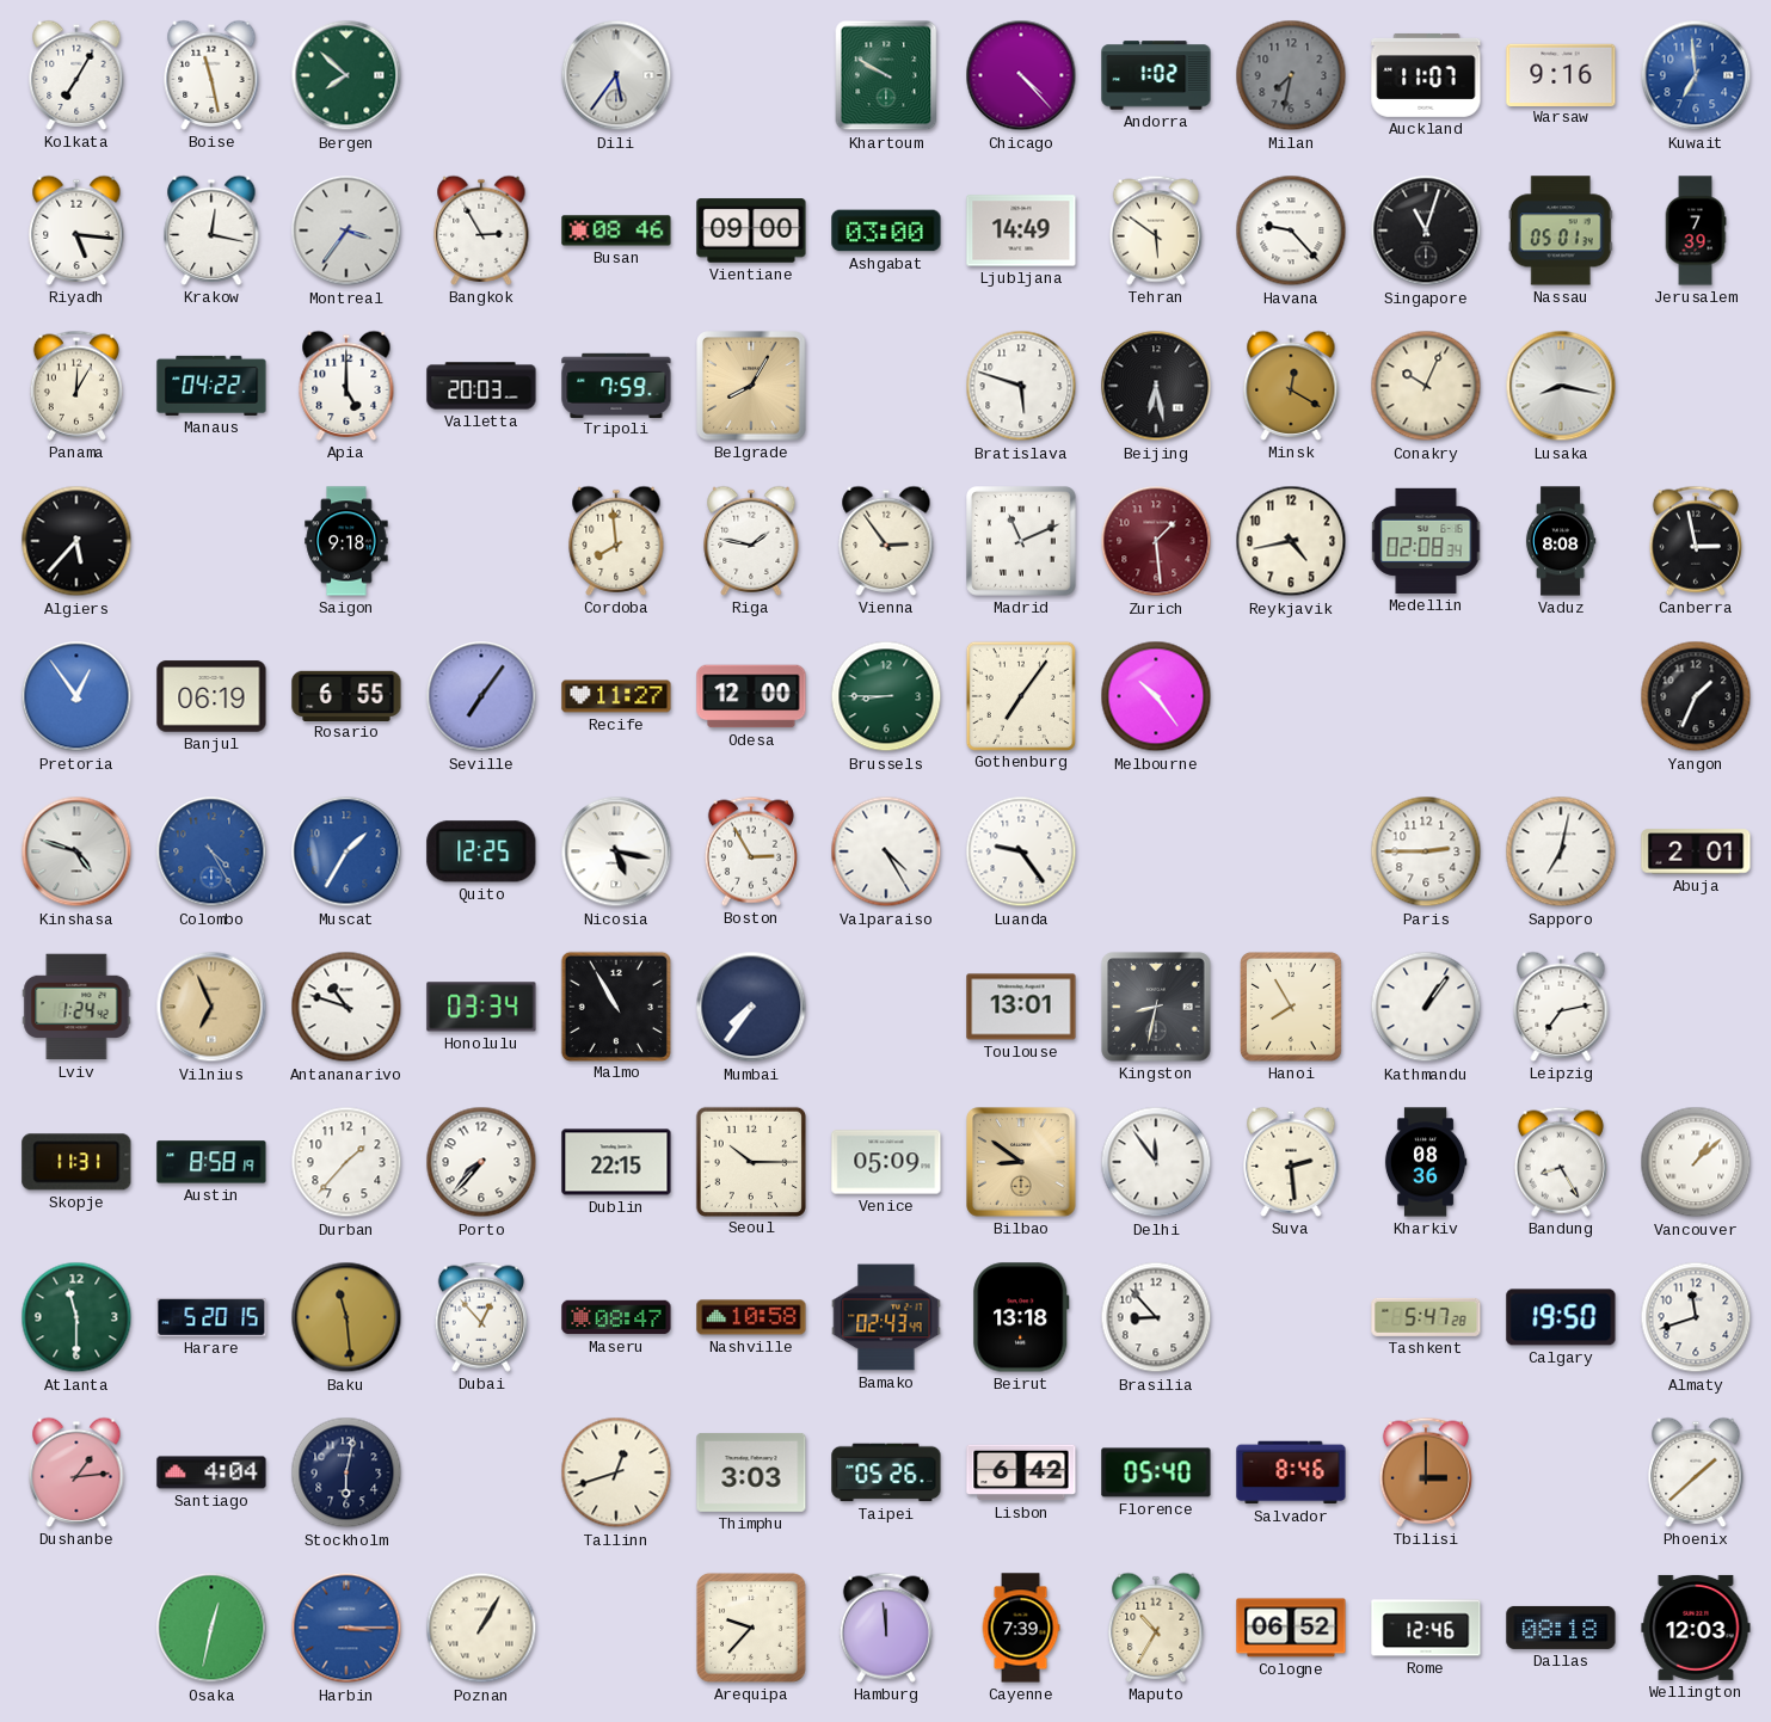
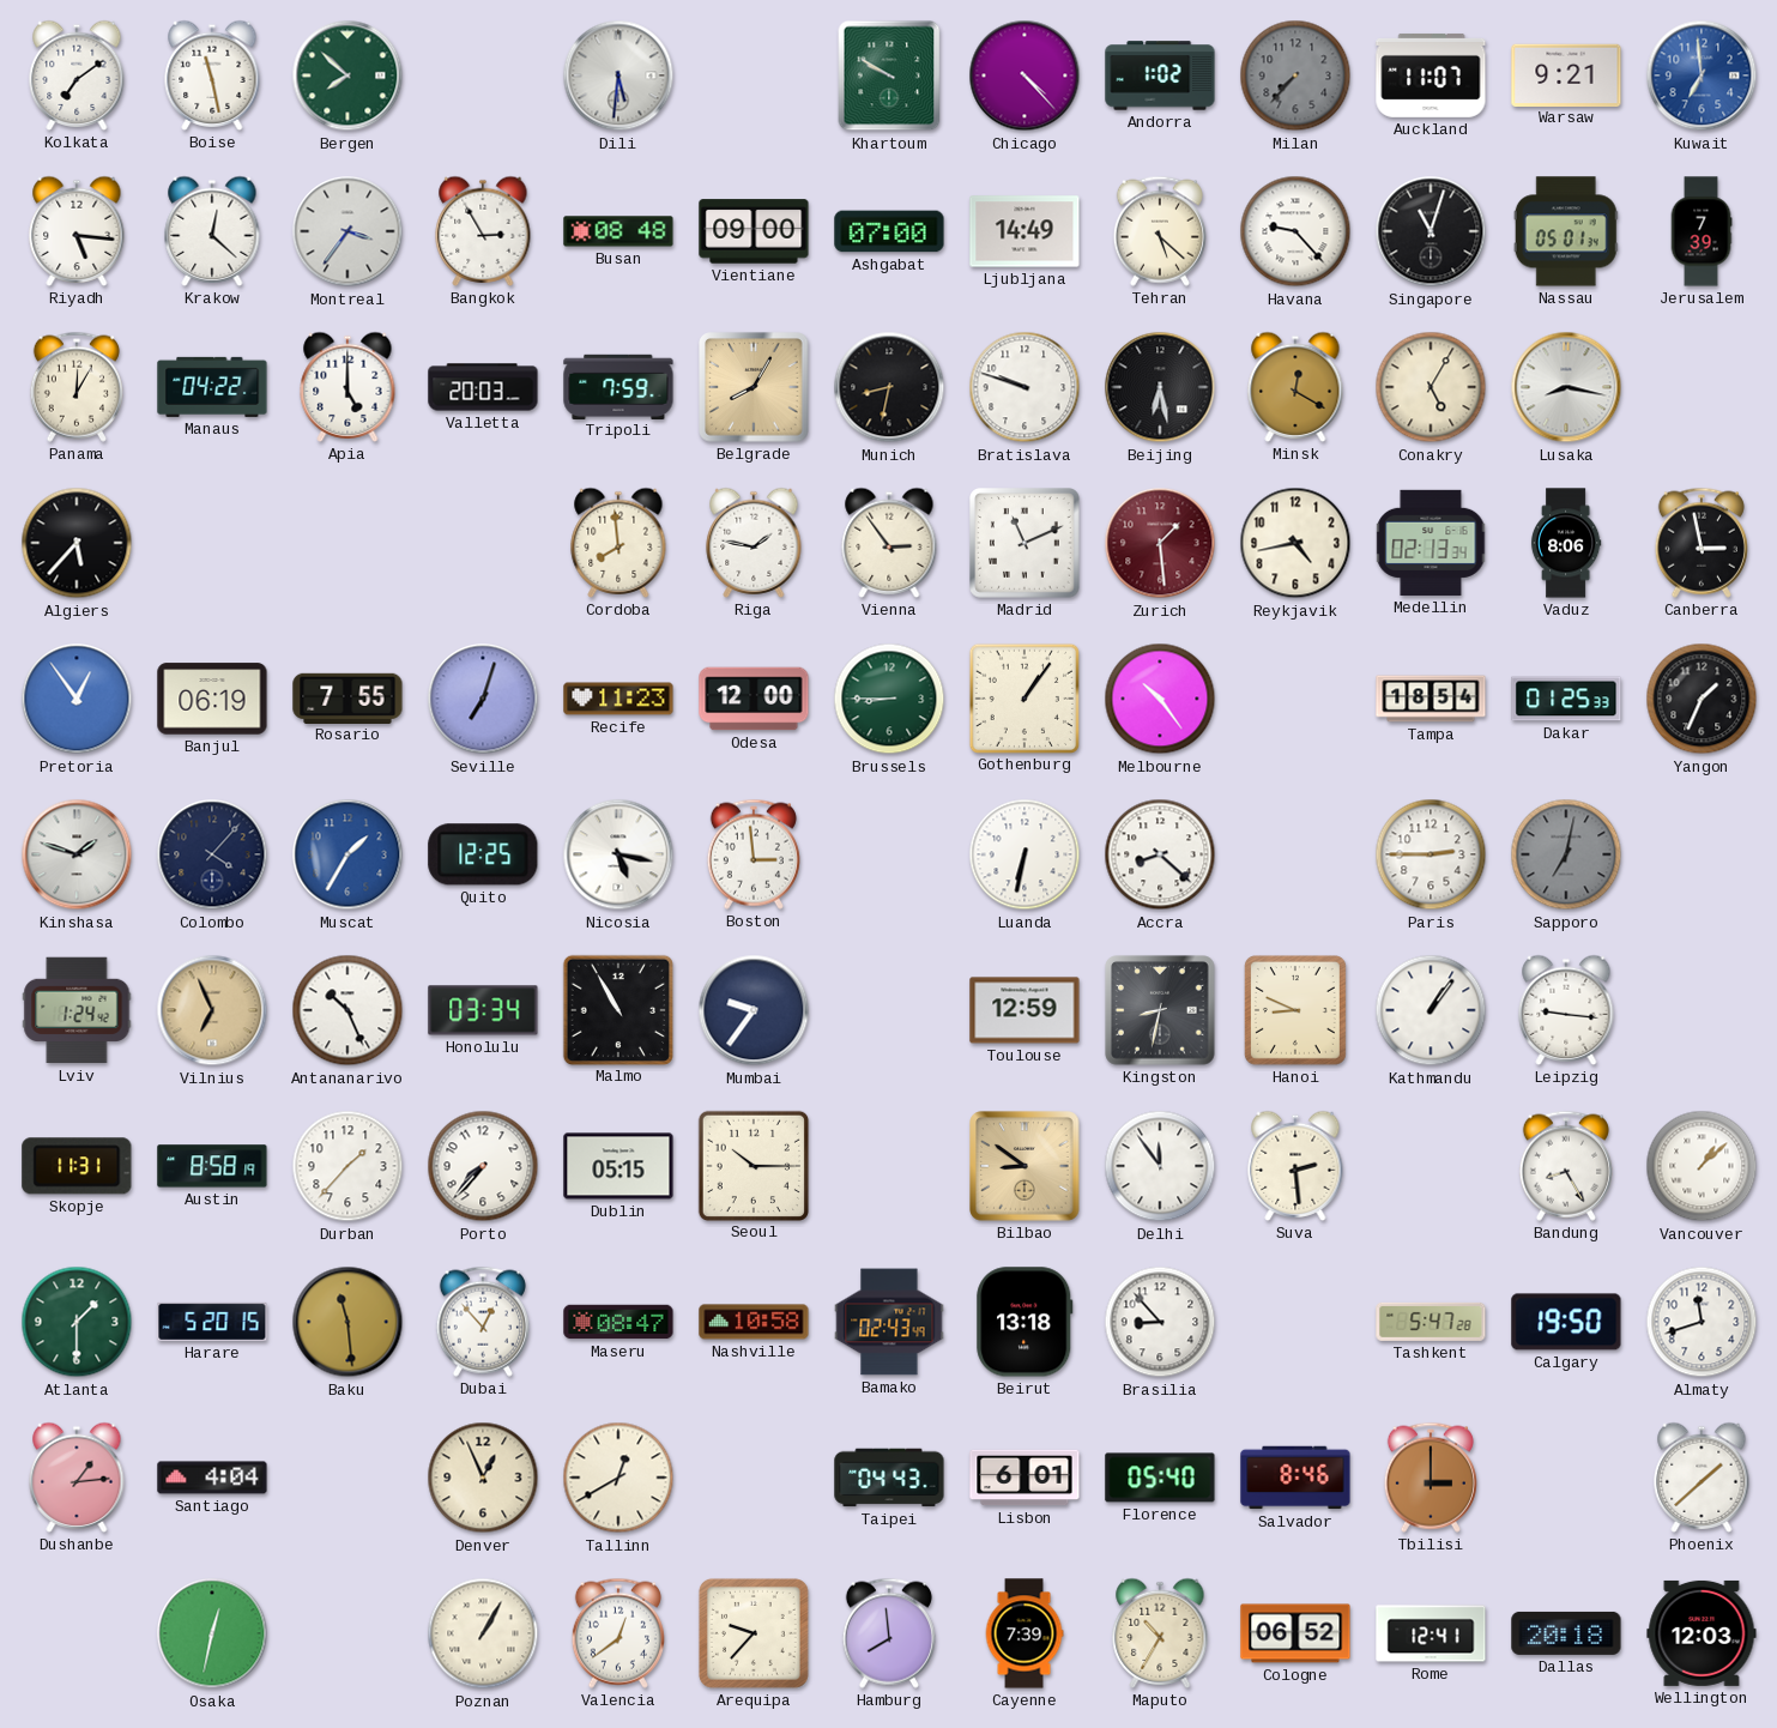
Kolkata: 7:05 -> 7:09 (77, 75)
Dili: 5:36 -> 5:31 (618, 75)
Milan: 7:32 -> 7:37 (1295, 75)
Warsaw: 9:16 -> 9:21 (1566, 74)
Krakow: 12:17 -> 12:22 (212, 231)
Busan: 08:46 -> 08:48 (618, 231)
Ashgabat: 03:00 -> 07:00 (889, 231)
Tehran: 5:51 -> 5:22 (1160, 231)
Munich: none -> 8:32 (889, 387)
Bratislava: 5:48 -> 9:48 (1025, 387)
Conakry: 10:04 -> 5:05 (1431, 387)
Saigon: 9:18 -> none (346, 541)
Medellin: 02:08 -> 02:13 (1431, 543)
Vaduz: 8:08 -> 8:06 (1566, 543)
Rosario: 6:55 -> 7:55 (347, 697)
Seville: 7:06 -> 7:03 (483, 699)
Recife: 11:27 -> 11:23 (618, 699)
Gothenburg: 7:06 -> 1:06 (1023, 697)
Tampa: none -> 18:54 (1431, 699)
Dakar: none -> 01:25 (1566, 699)
Kinshasa: 4:48 -> 1:48 (77, 854)
Colombo: 4:25 -> 4:07 (212, 854)
Colombo dial: blue -> navy (212, 854)
Boston: 2:55 -> 2:59 (754, 854)
Valparaiso: 4:25 -> none (886, 851)
Luanda: 9:24 -> 6:32 (1025, 854)
Accra: none -> 8:22 (1160, 854)
Sapporo dial: white -> grey (1566, 854)
Abuja: 2:01 -> none (1696, 851)
Antananarivo: 10:48 -> 10:26 (347, 1010)
Mumbai: 7:36 -> 9:36 (754, 1010)
Toulouse: 13:01 -> 12:59 (1025, 1010)
Hanoi: 7:55 -> 8:49 (1295, 1011)
Leipzig: 7:13 -> 9:16 (1566, 1010)
Dublin: 22:15 -> 05:15 (618, 1166)
Venice: 05:09 -> none (886, 1162)
Kharkiv: 08:36 -> none (1426, 1162)
Atlanta: 11:30 -> 1:30 (77, 1322)
Stockholm: 6:02 -> none (346, 1472)
Denver: none -> 12:56 (483, 1478)
Tallinn: 12:42 -> 12:40 (618, 1478)
Thimphu: 3:03 -> none (751, 1474)
Taipei: 05:26 -> 04:43 (889, 1478)
Lisbon: 6:42 -> 6:01 (1025, 1478)
Harbin: 3:15 -> none (346, 1628)
Valencia: none -> 12:39 (618, 1633)
Hamburg: 11:59 -> 7:59 (889, 1633)
Rome: 12:46 -> 12:41 (1431, 1633)
Dallas: 08:18 -> 20:18 (1566, 1633)
